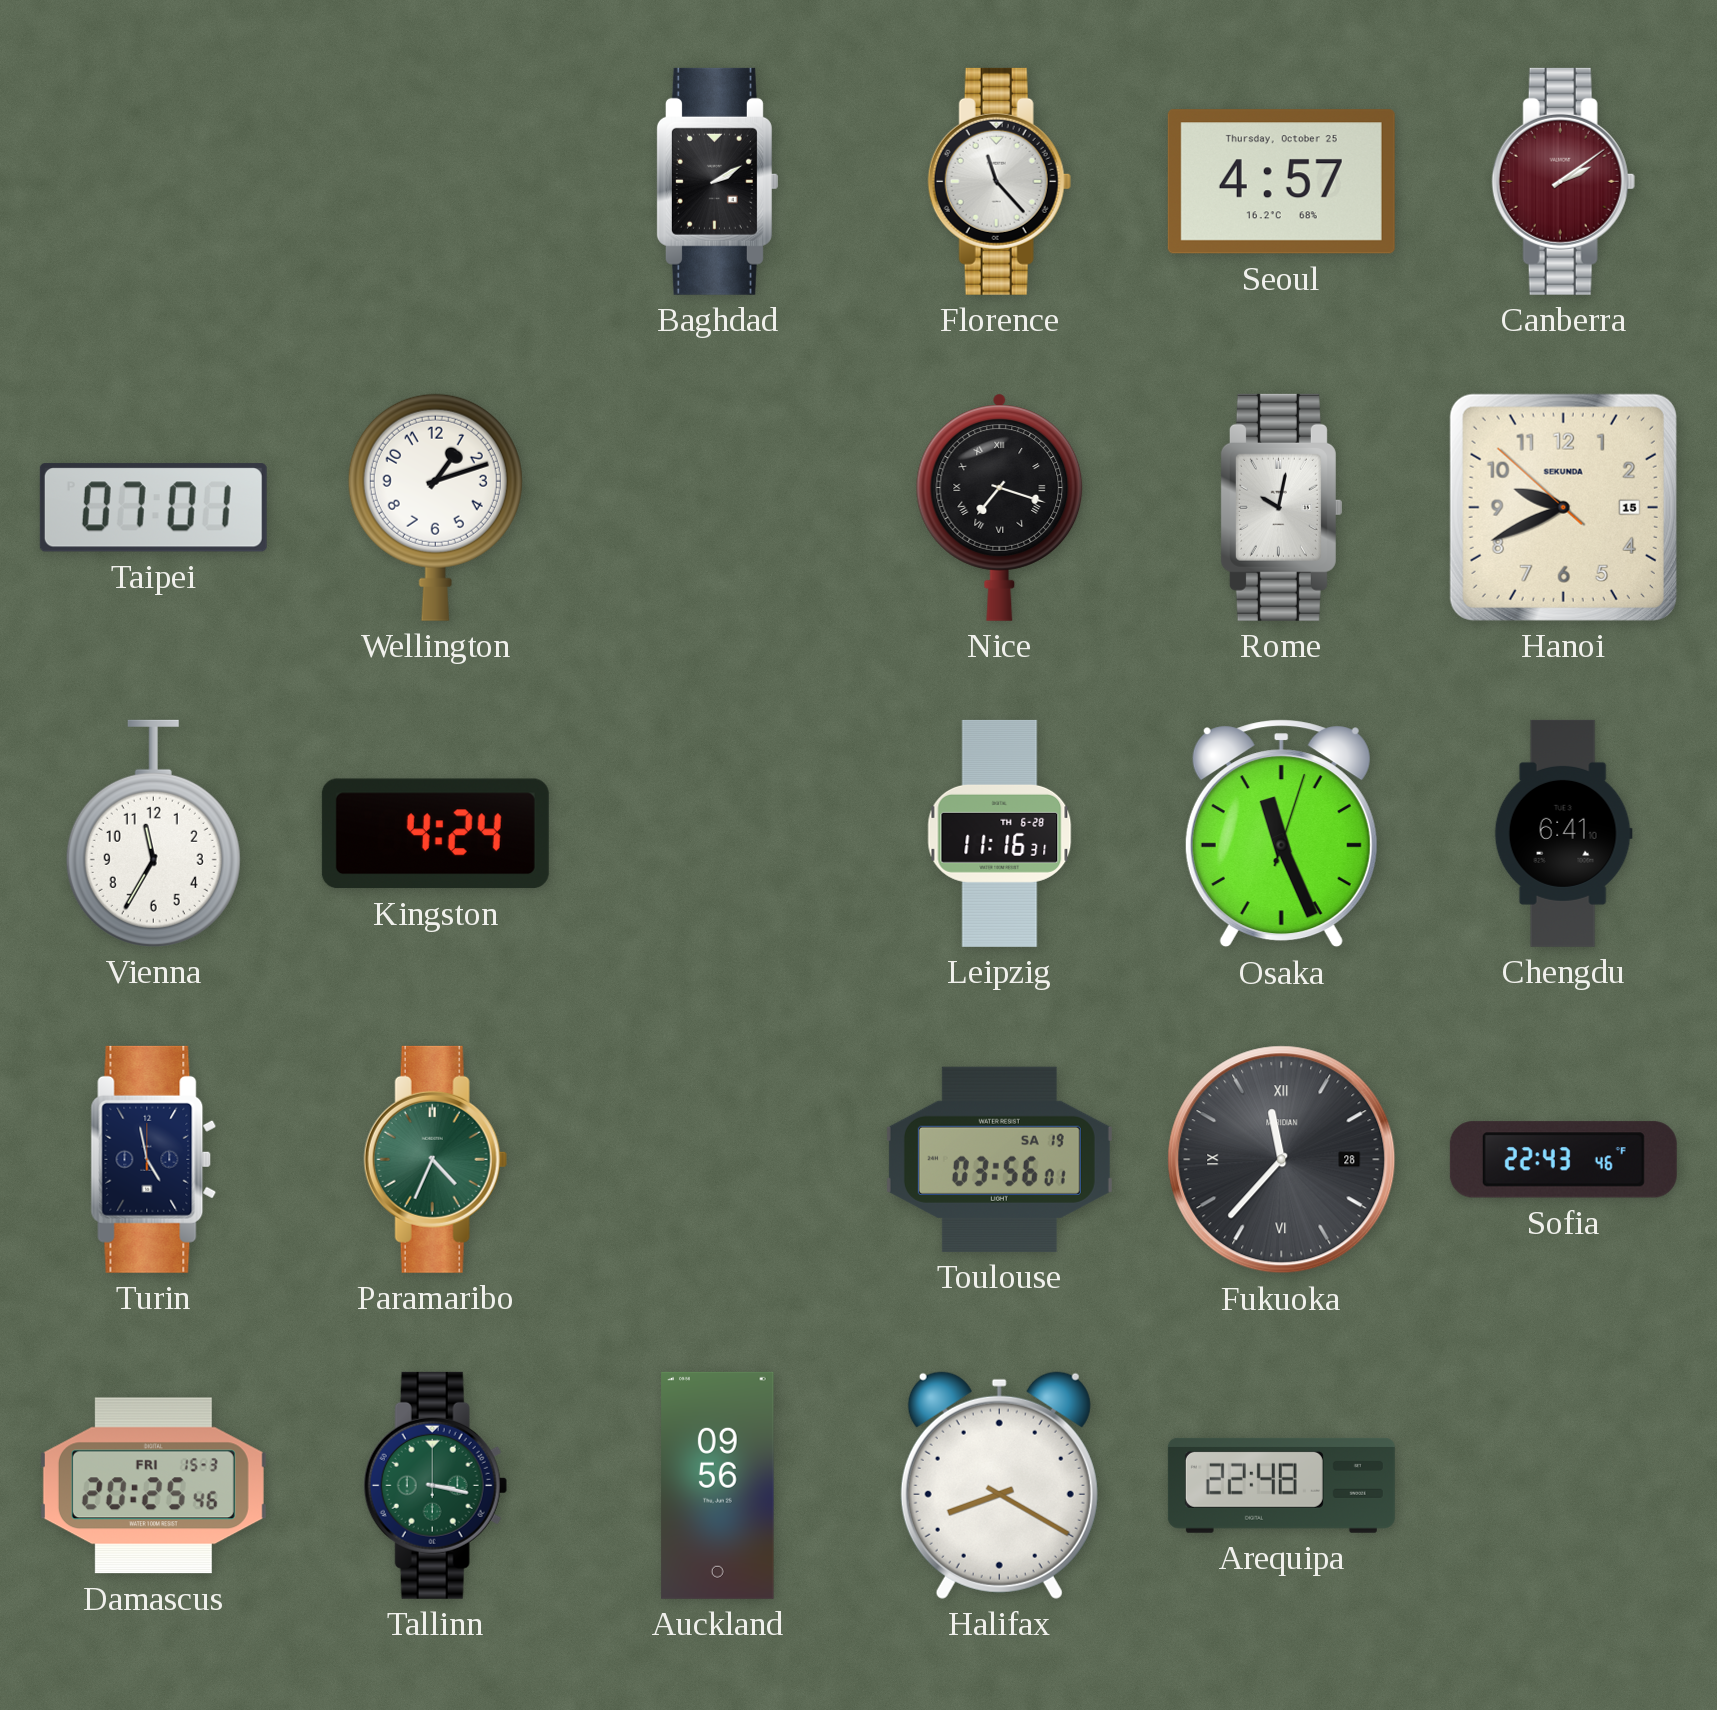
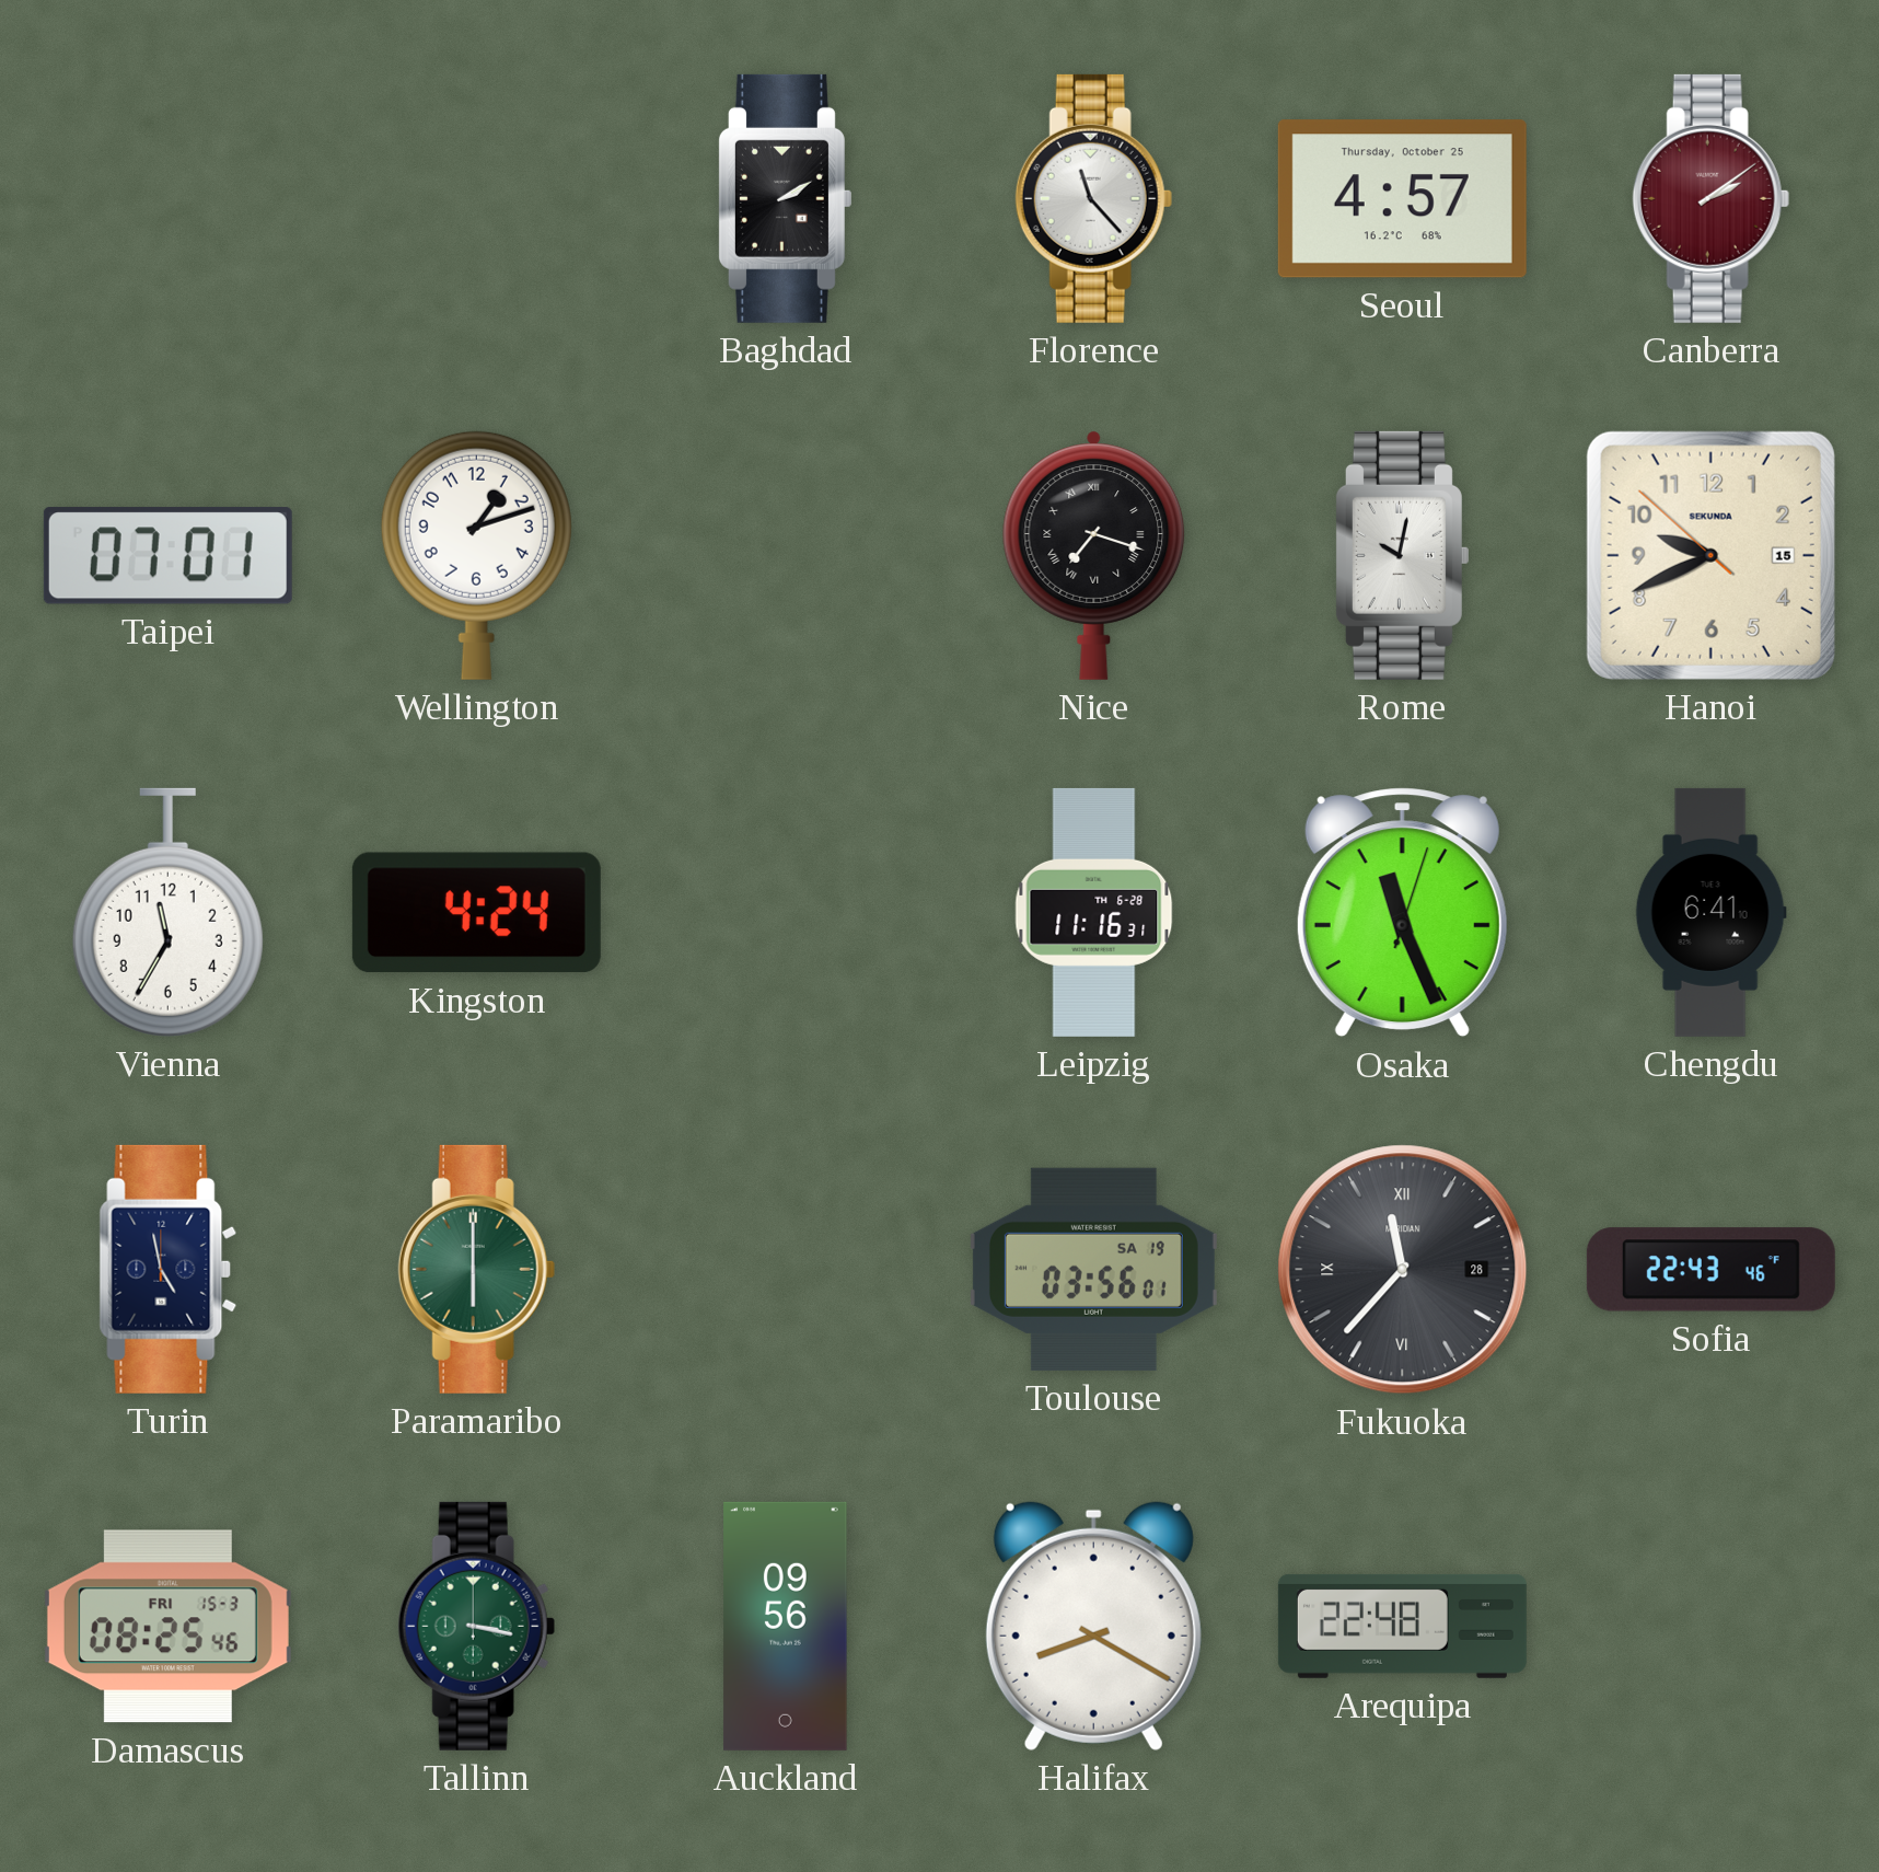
Paramaribo: 4:34 -> 6:00 (476, 1269)
Damascus: 20:25 -> 08:25 (167, 1627)
